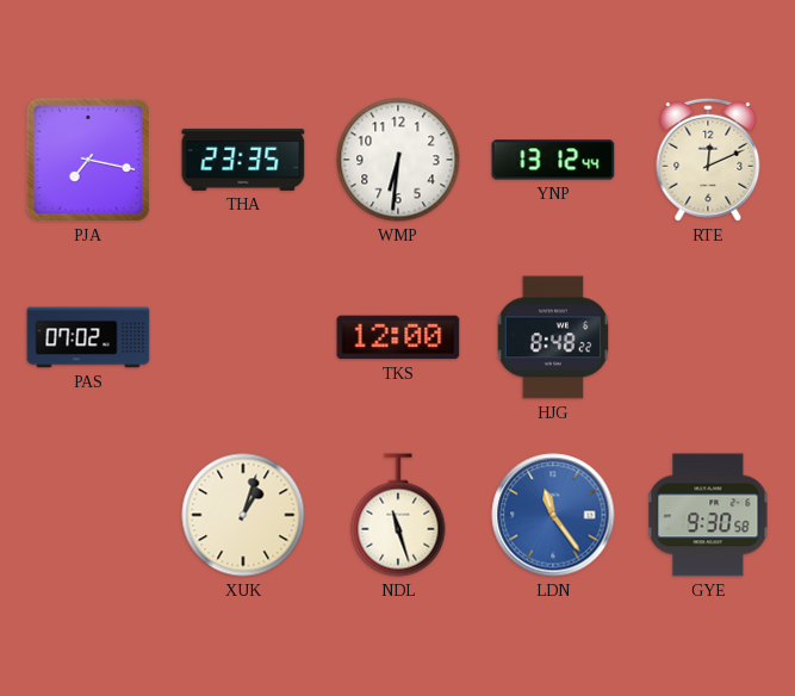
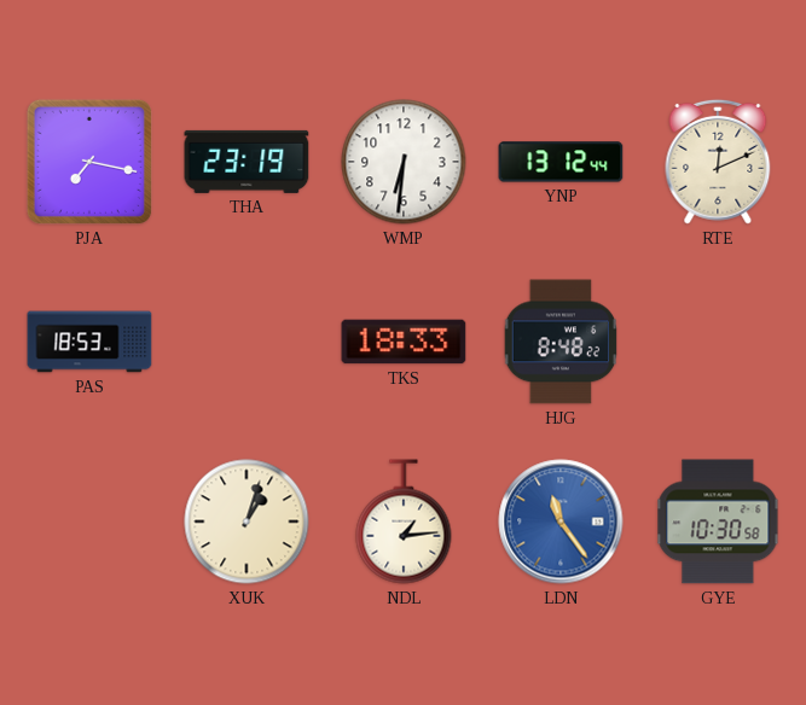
THA: 23:35 -> 23:19 (247, 162)
PAS: 07:02 -> 18:53 (89, 342)
TKS: 12:00 -> 18:33 (404, 342)
NDL: 11:27 -> 1:14 (404, 522)
GYE: 9:30 -> 10:30 (718, 522)
